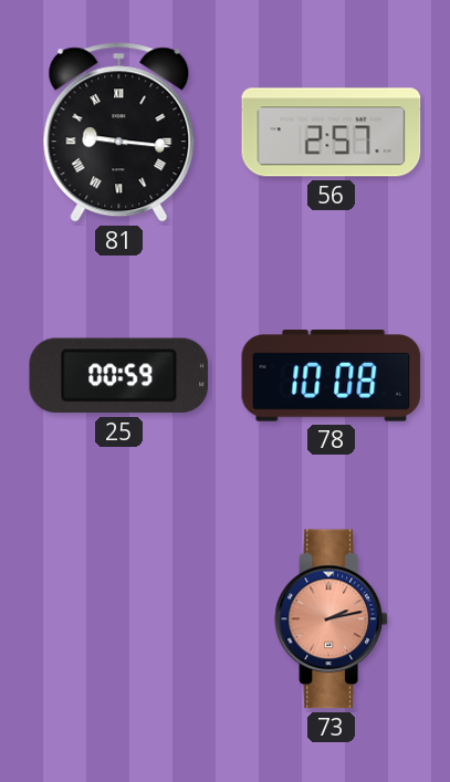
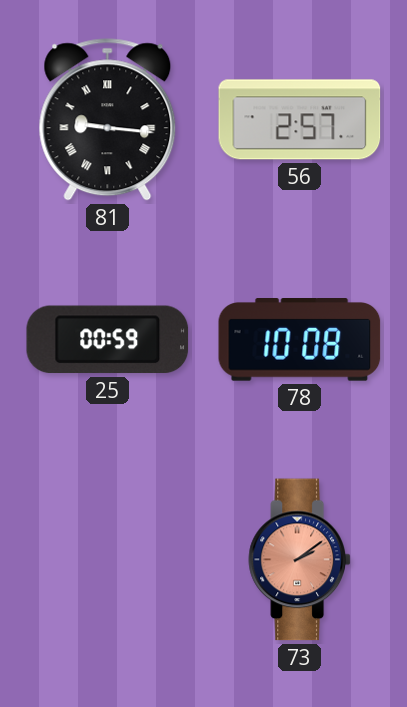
73: 2:13 -> 2:09 (299, 560)
